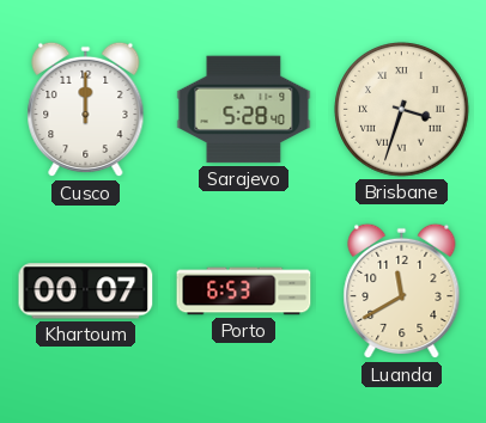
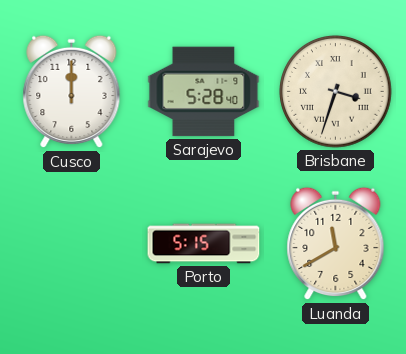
Khartoum: 00:07 -> none (86, 292)
Porto: 6:53 -> 5:15 (204, 244)
